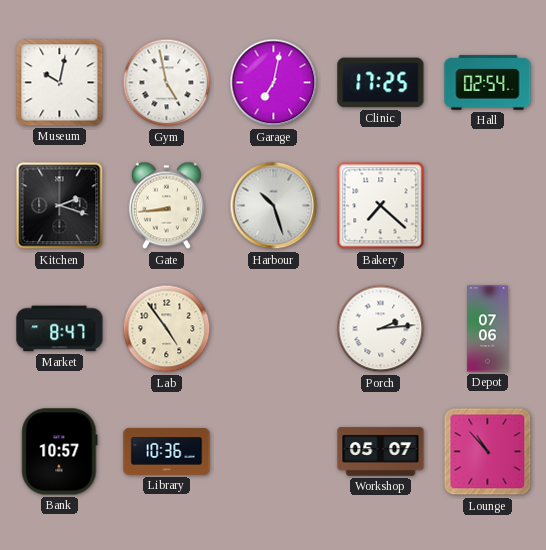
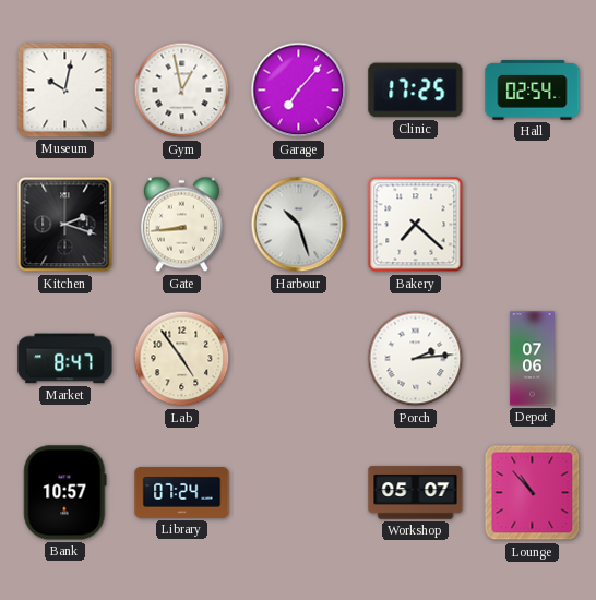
Gym: 4:58 -> 12:58 (182, 91)
Garage: 7:02 -> 7:07 (299, 91)
Library: 10:36 -> 07:24 (182, 492)
